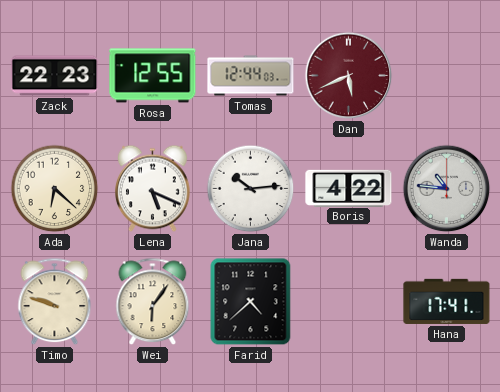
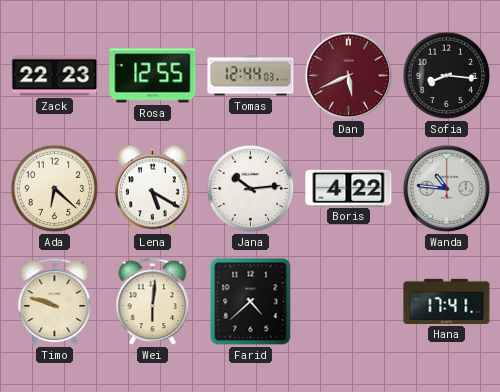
Sofia: none -> 8:16 (447, 76)
Lena: 5:19 -> 5:20 (153, 189)
Wei: 6:06 -> 6:01 (153, 302)
